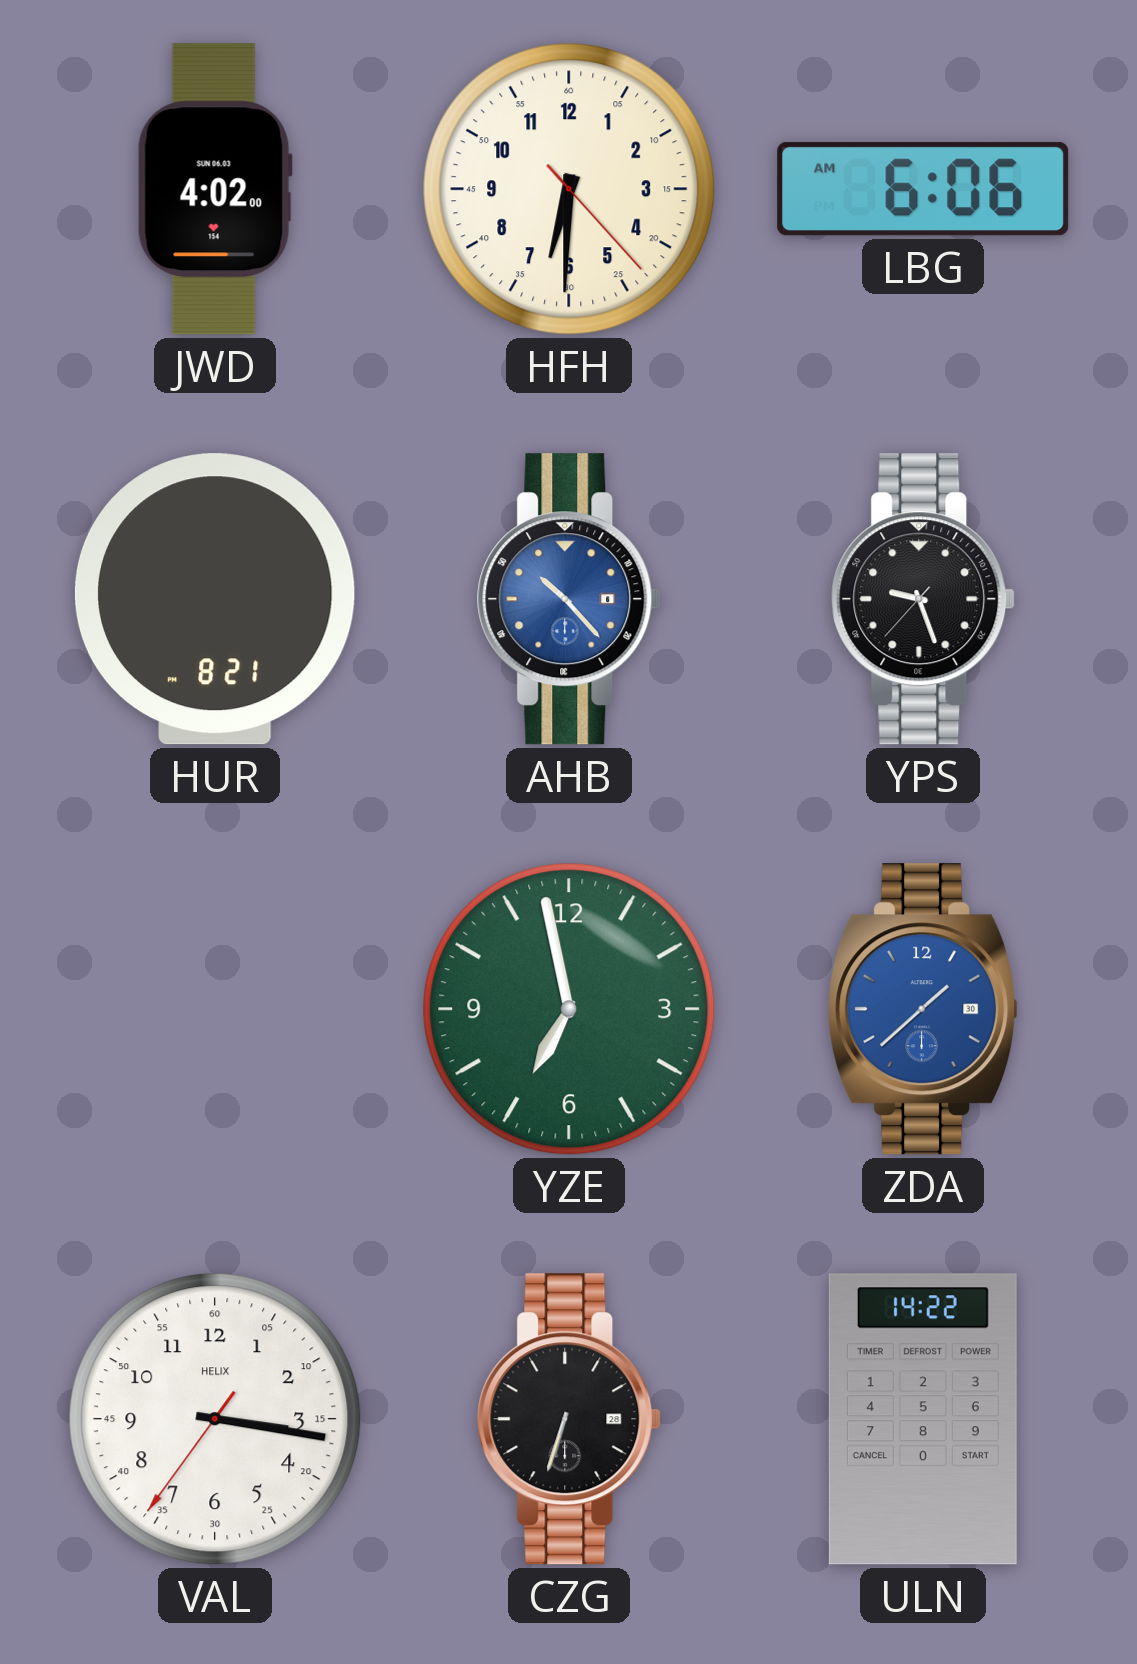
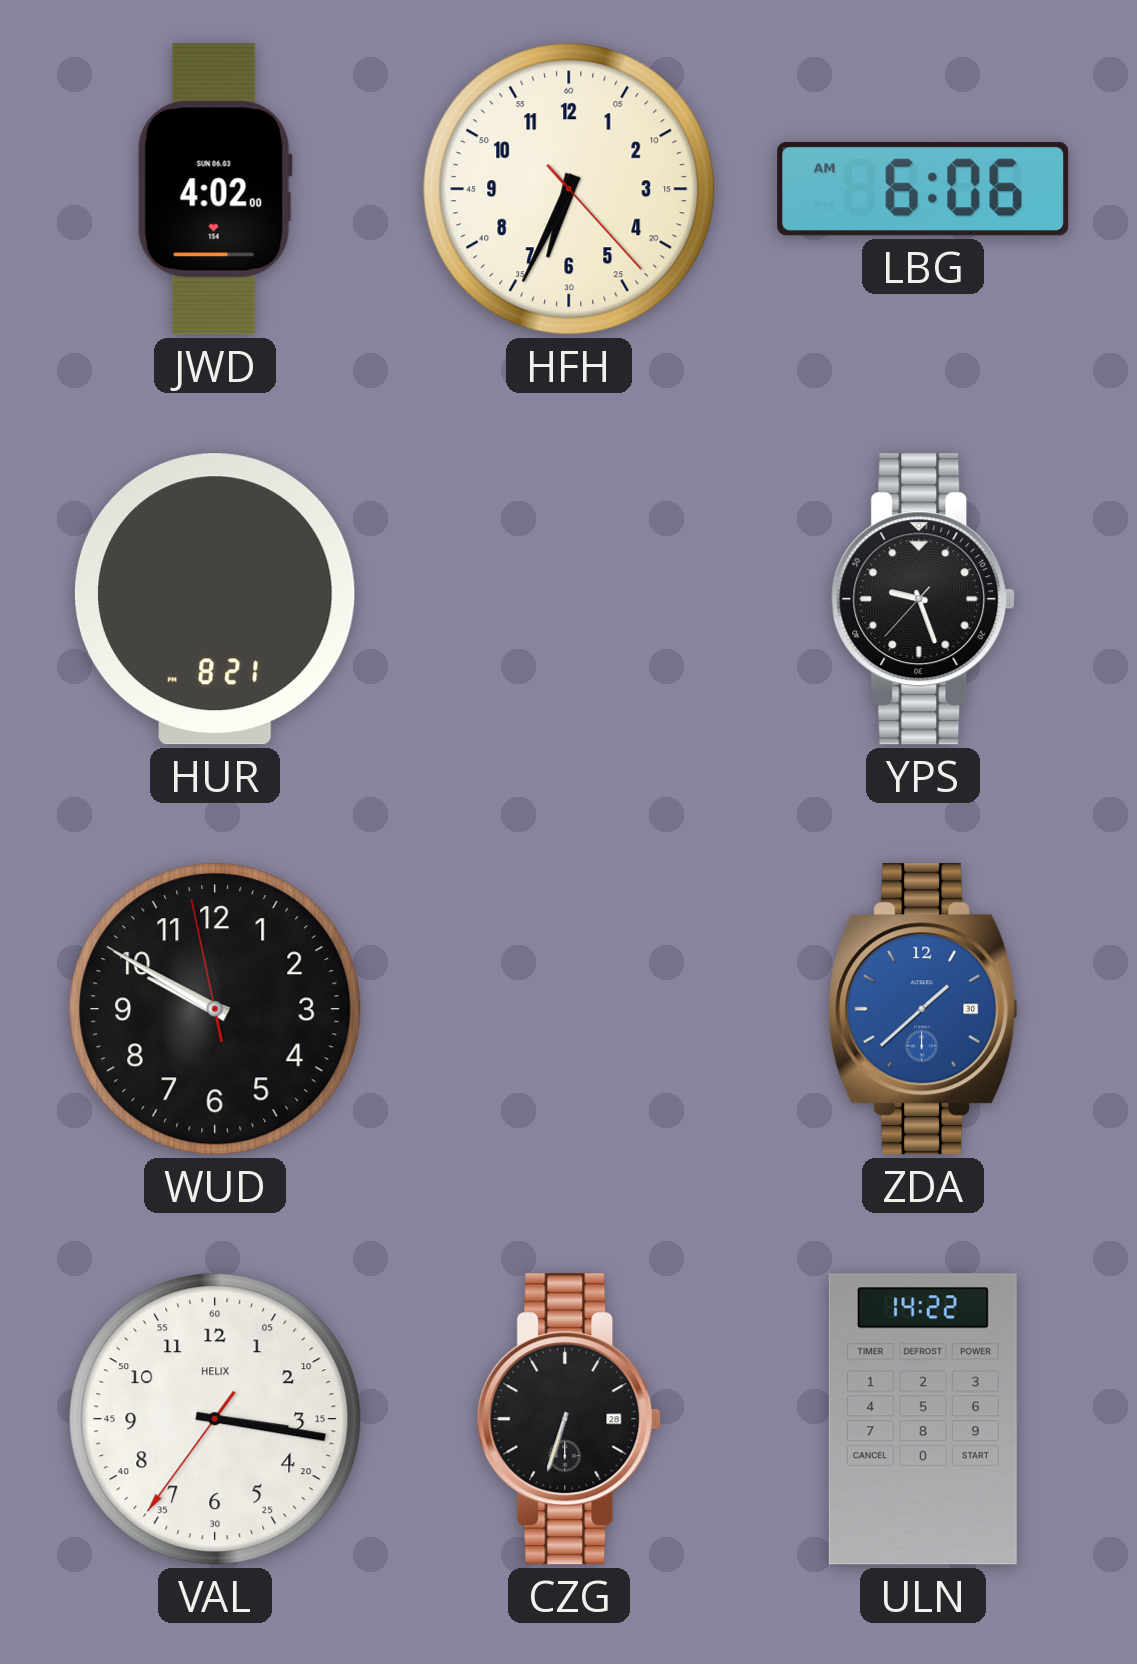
HFH: 6:30 -> 6:34 (569, 189)
AHB: 10:23 -> none (569, 599)
WUD: none -> 9:49 (215, 1009)
YZE: 6:58 -> none (569, 1009)
